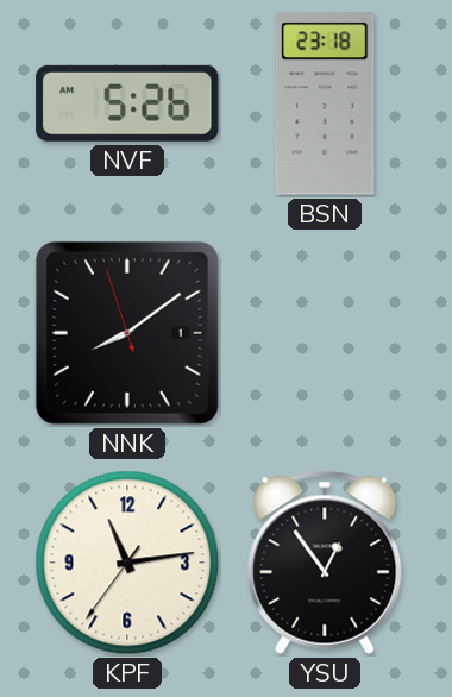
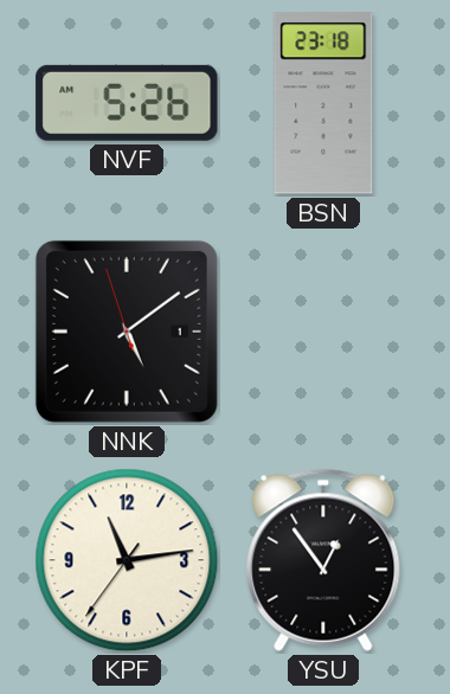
NNK: 8:08 -> 5:08 (127, 332)
